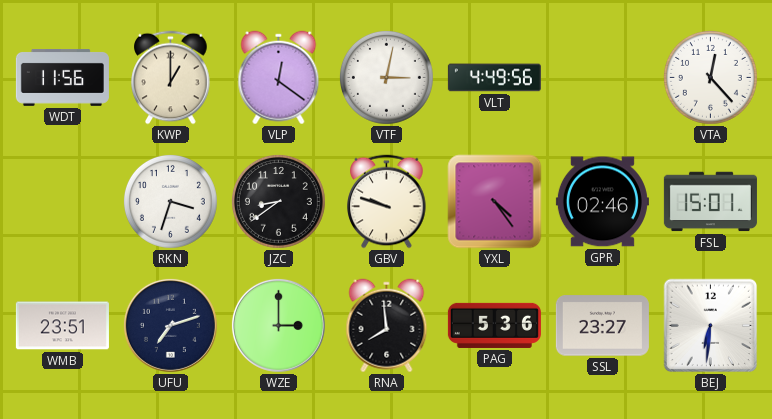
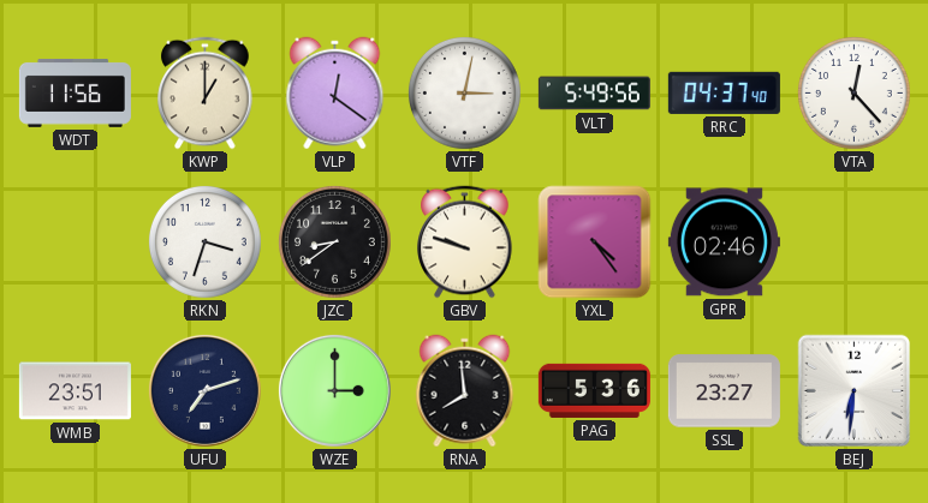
VLT: 4:49 -> 5:49 (594, 94)
RRC: none -> 04:37 (724, 92)
FSL: 15:01 -> none (710, 202)
